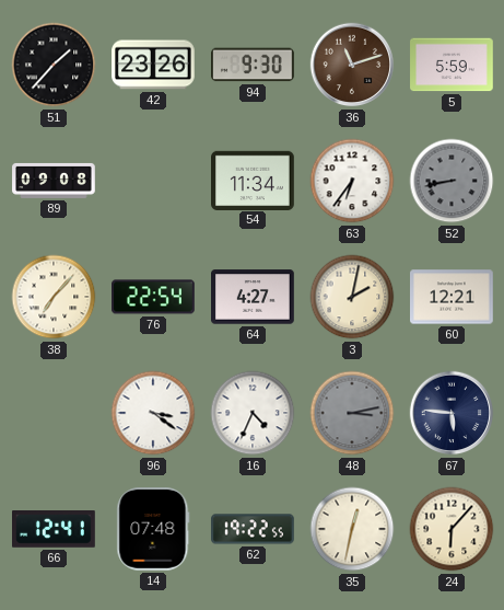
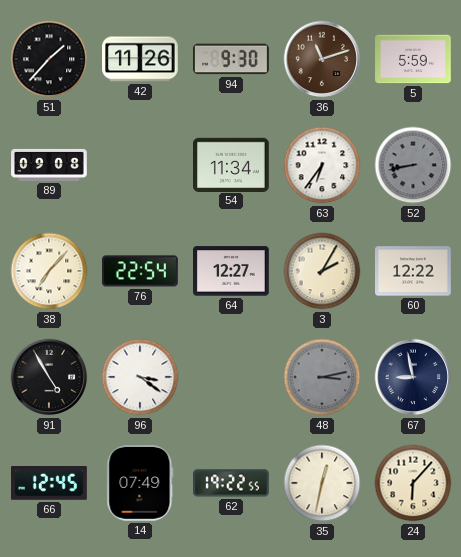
42: 23:26 -> 11:26 (140, 59)
64: 4:27 -> 12:27 (232, 271)
3: 2:02 -> 2:05 (322, 271)
60: 12:21 -> 12:22 (414, 271)
91: none -> 4:55 (49, 377)
16: 4:34 -> none (253, 413)
67: 5:46 -> 8:58 (413, 377)
66: 12:41 -> 12:45 (50, 484)
14: 07:48 -> 07:49 (140, 484)
